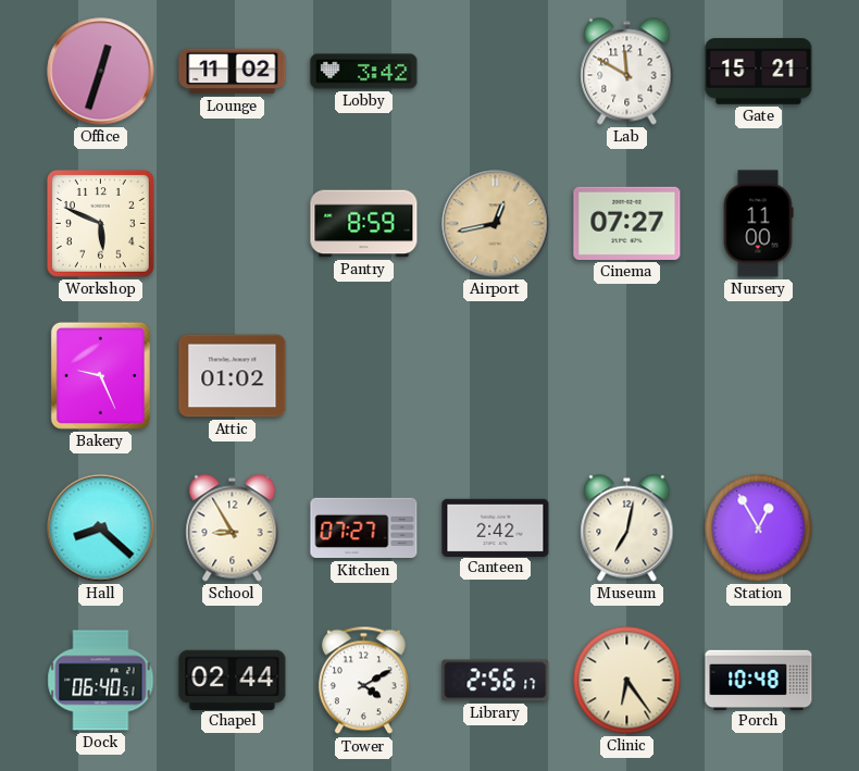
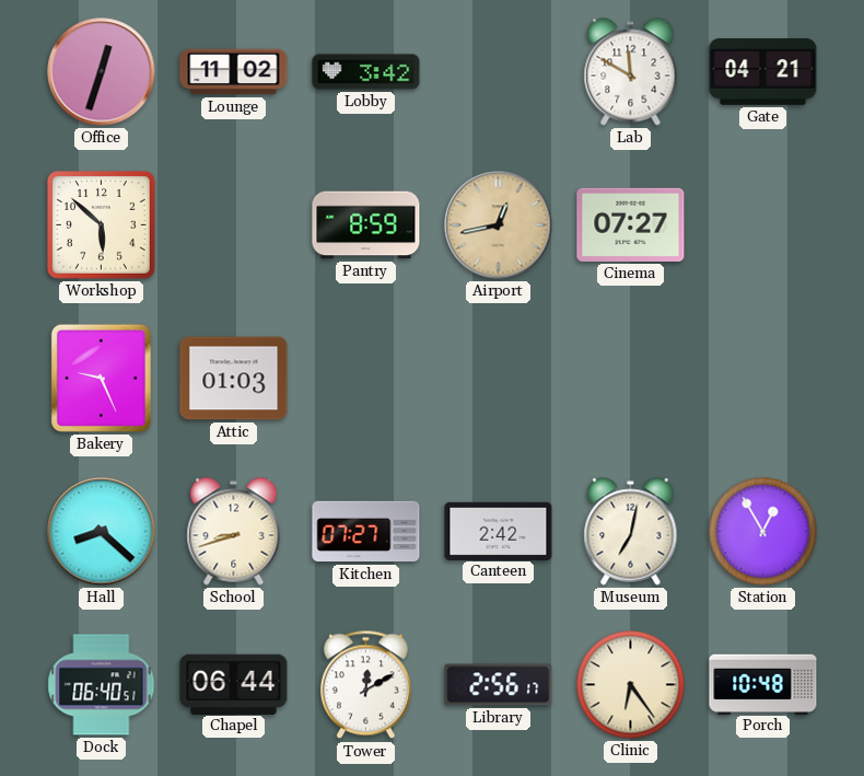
Gate: 15:21 -> 04:21 (763, 72)
Workshop: 5:49 -> 5:52 (101, 224)
Nursery: 11:00 -> none (758, 224)
Attic: 01:02 -> 01:03 (234, 379)
School: 8:55 -> 8:42 (234, 532)
Chapel: 02:44 -> 06:44 (234, 684)
Tower: 4:10 -> 12:10 (365, 685)
